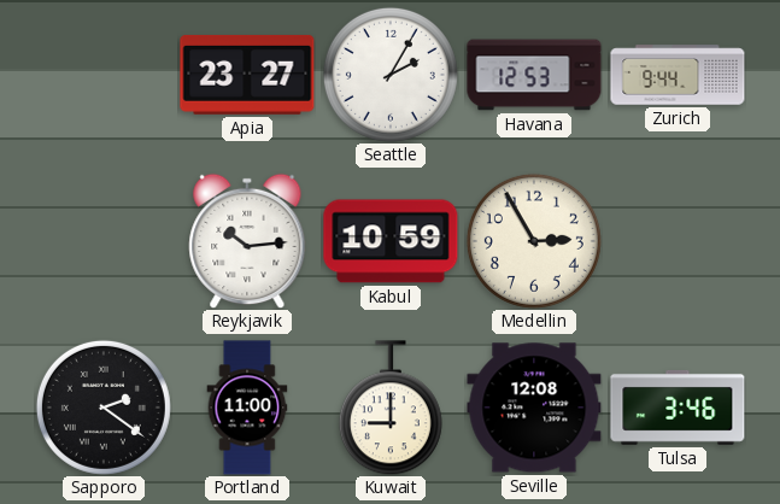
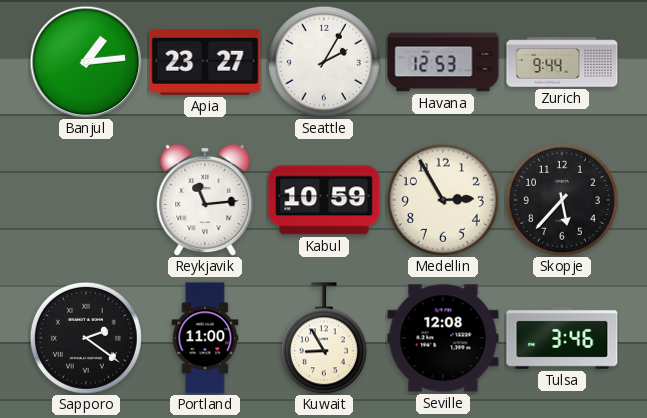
Banjul: none -> 1:14 (86, 62)
Reykjavik: 10:14 -> 11:14 (205, 200)
Skopje: none -> 5:37 (562, 200)
Kuwait: 9:00 -> 8:55 (324, 338)
